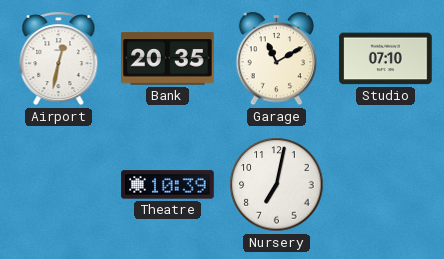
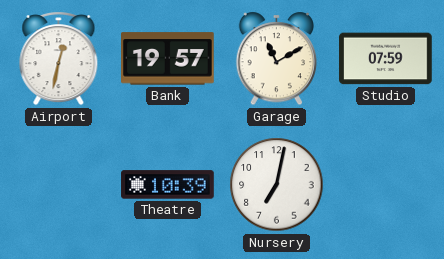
Bank: 20:35 -> 19:57 (168, 59)
Studio: 07:10 -> 07:59 (386, 59)
